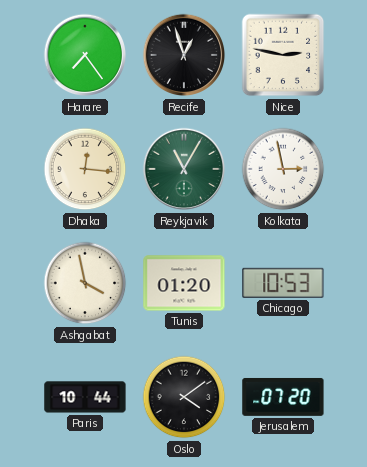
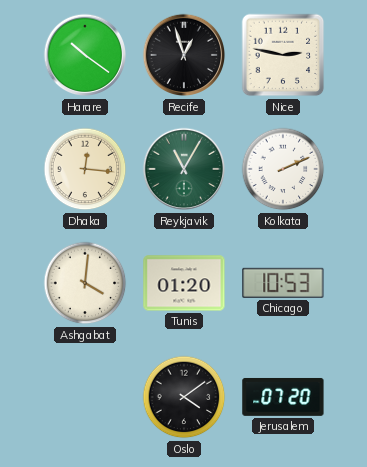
Harare: 7:24 -> 10:21 (85, 55)
Kolkata: 2:58 -> 2:11 (283, 169)
Ashgabat: 3:58 -> 4:01 (85, 283)
Paris: 10:44 -> none (85, 397)
